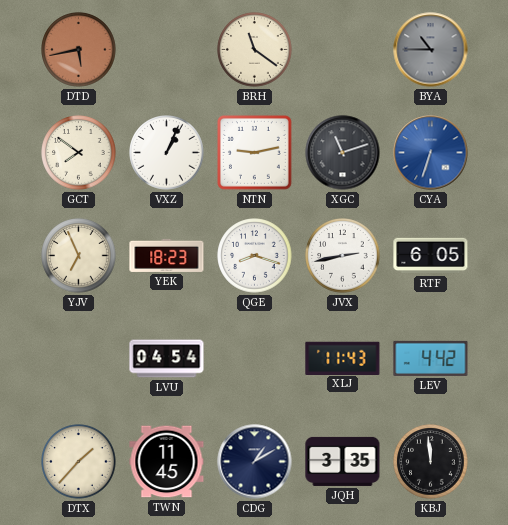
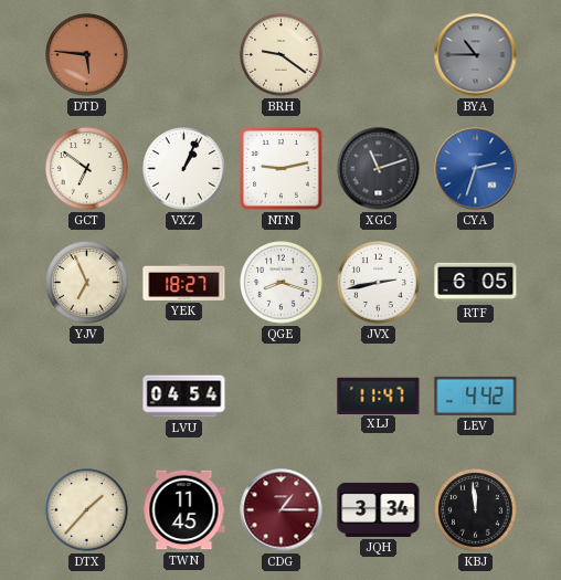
DTD: 5:43 -> 5:46 (87, 55)
BRH: 11:21 -> 9:21 (282, 55)
GCT: 7:51 -> 6:51 (87, 169)
CYA: 6:33 -> 2:33 (476, 169)
YEK: 18:23 -> 18:27 (184, 282)
XLJ: 11:43 -> 11:47 (379, 396)
CDG: 1:10 -> 1:15 (282, 510)
CDG dial: navy -> burgundy (282, 510)
JQH: 3:35 -> 3:34 (379, 509)
